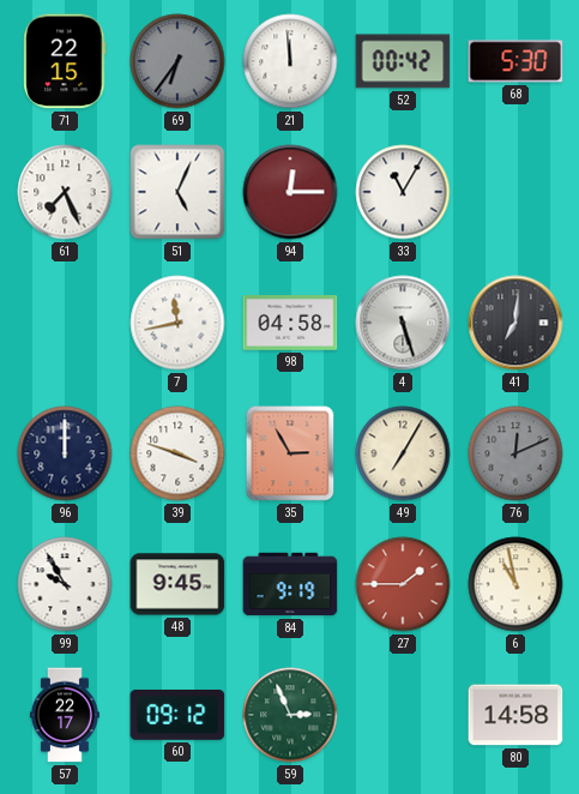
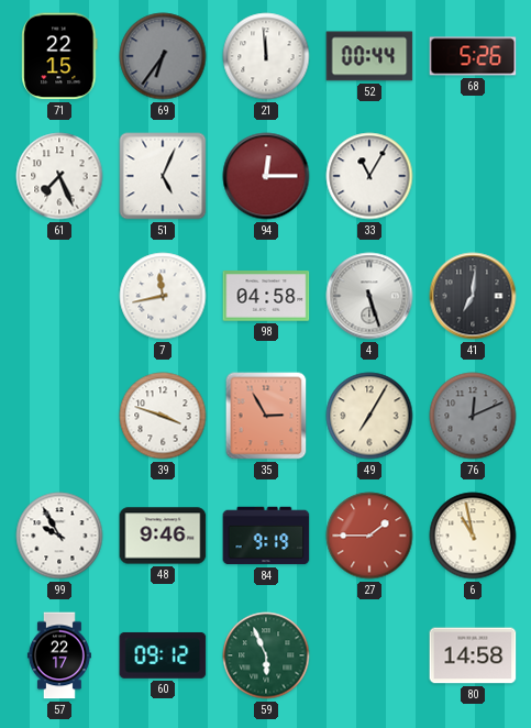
52: 00:42 -> 00:44 (369, 56)
68: 5:30 -> 5:26 (473, 56)
96: 12:00 -> none (65, 453)
48: 9:45 -> 9:46 (163, 536)
59: 2:56 -> 5:56 (266, 655)
